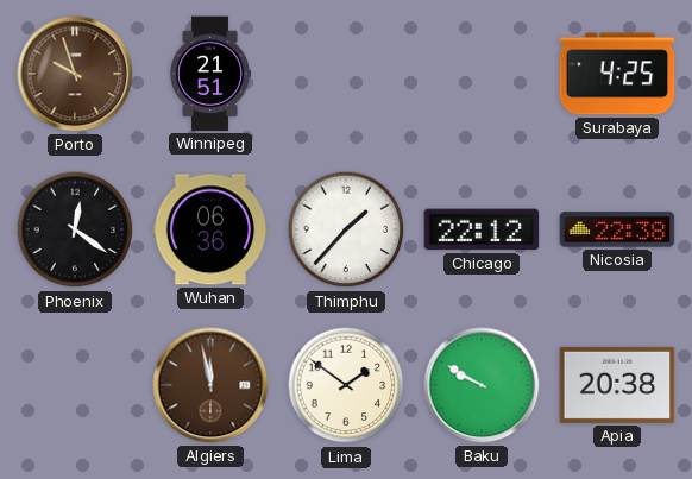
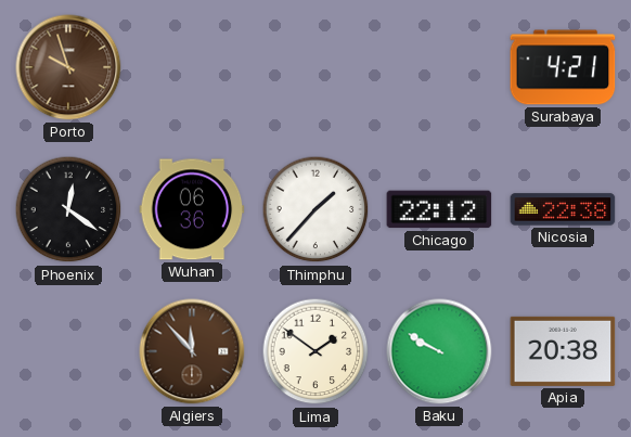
Winnipeg: 21:51 -> none (210, 74)
Surabaya: 4:25 -> 4:21 (563, 67)
Algiers: 11:58 -> 11:53 (192, 351)
